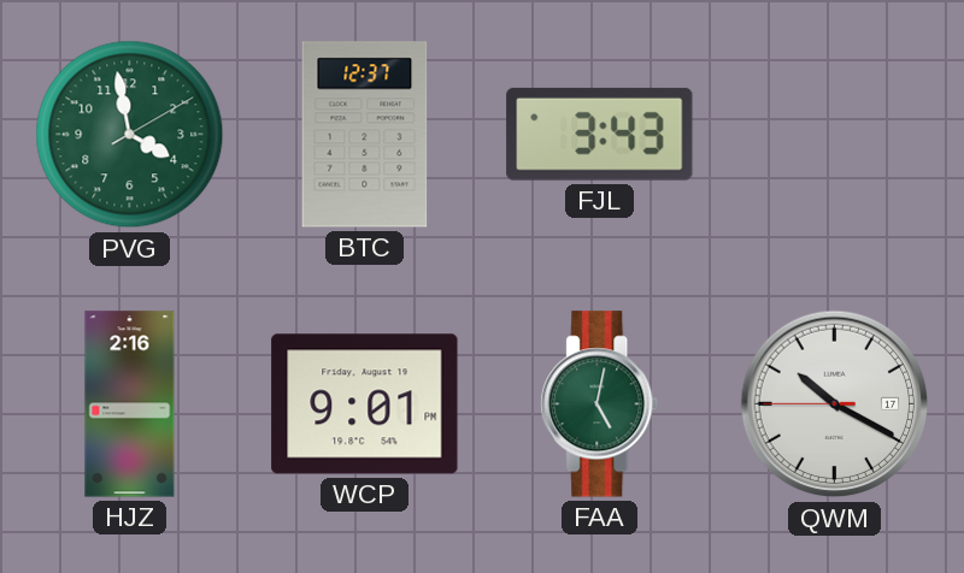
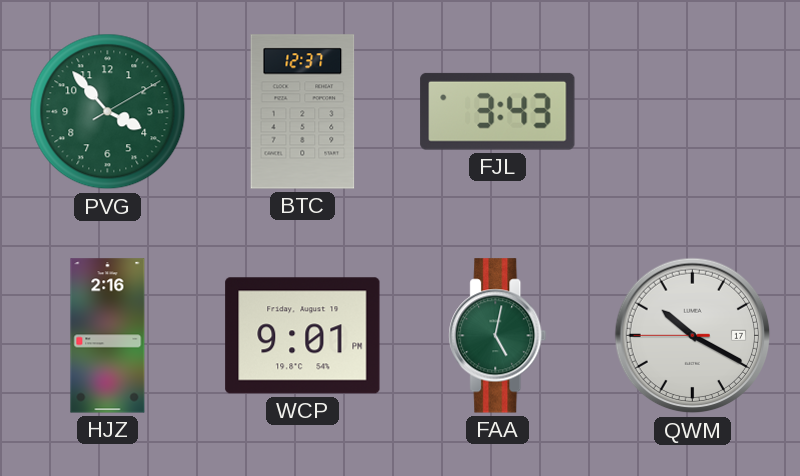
PVG: 3:58 -> 3:53 (108, 112)
